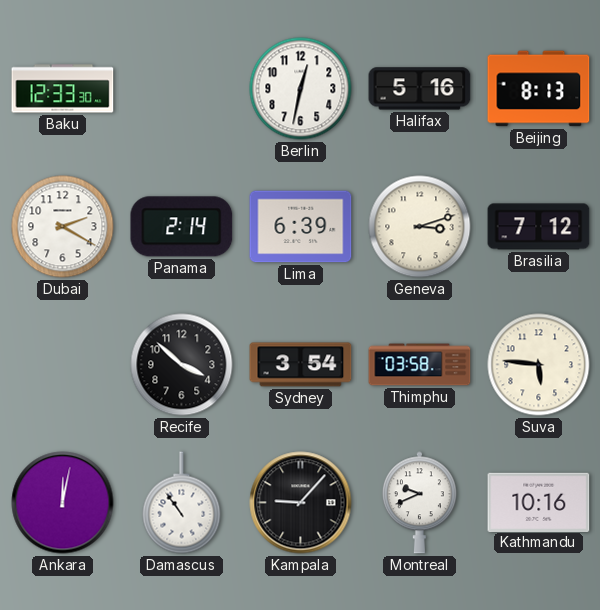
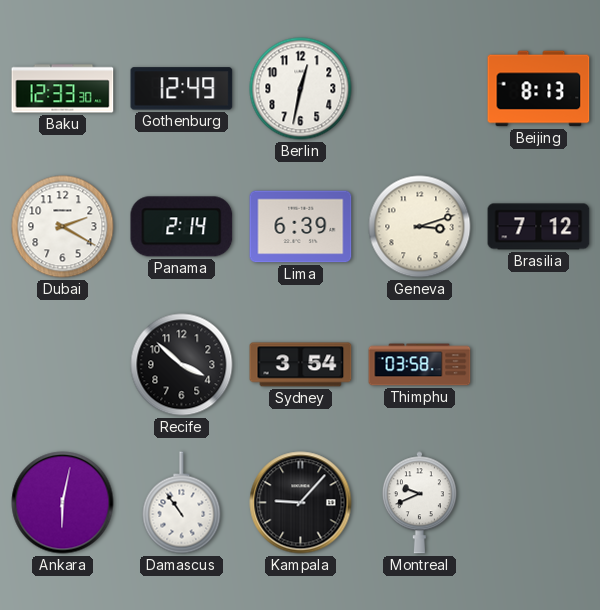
Gothenburg: none -> 12:49 (182, 89)
Halifax: 5:16 -> none (420, 89)
Suva: 5:46 -> none (539, 365)
Ankara: 12:02 -> 6:02 (63, 503)
Kathmandu: 10:16 -> none (539, 502)
